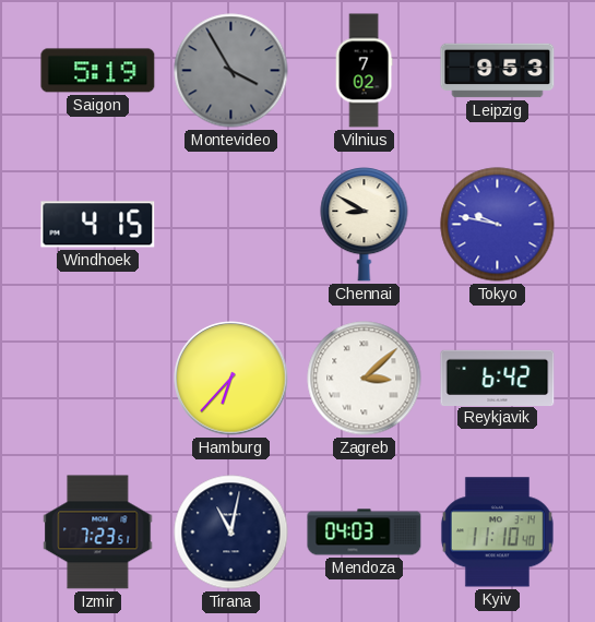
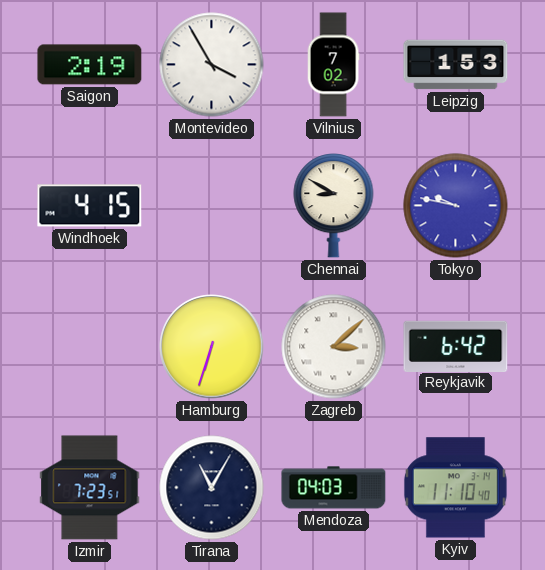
Saigon: 5:19 -> 2:19 (90, 65)
Montevideo dial: grey -> white (212, 65)
Leipzig: 9:53 -> 1:53 (456, 65)
Hamburg: 6:37 -> 6:33 (212, 347)
Tirana: 11:02 -> 11:05 (212, 488)
